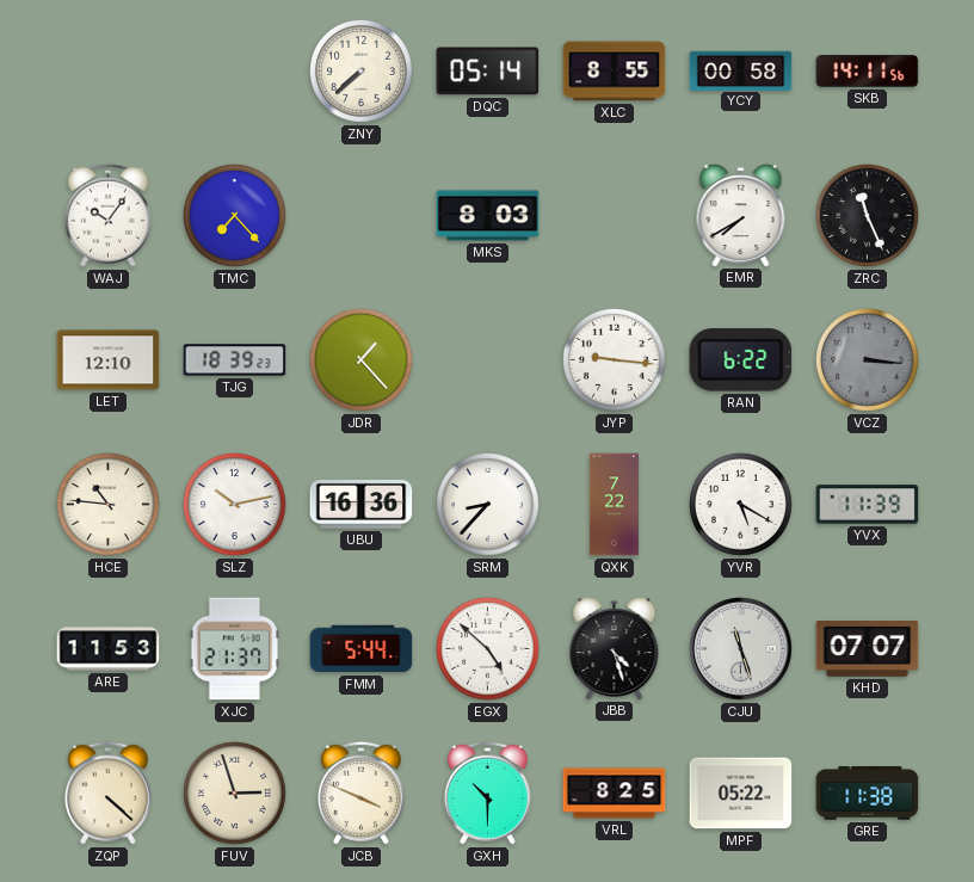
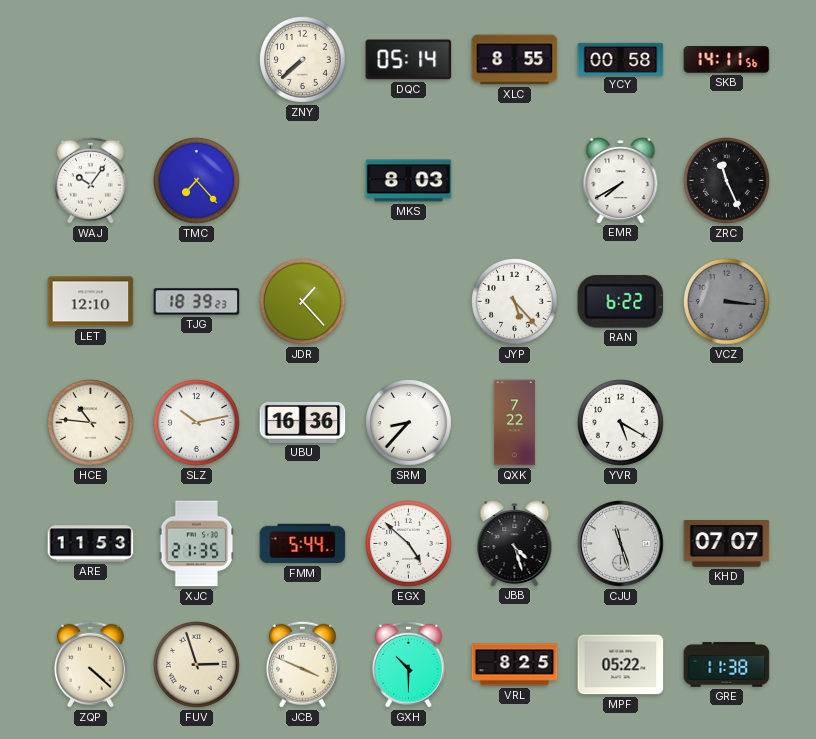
JYP: 9:16 -> 5:23 (515, 302)
YVX: 11:39 -> none (868, 505)
XJC: 21:37 -> 21:35 (197, 544)
